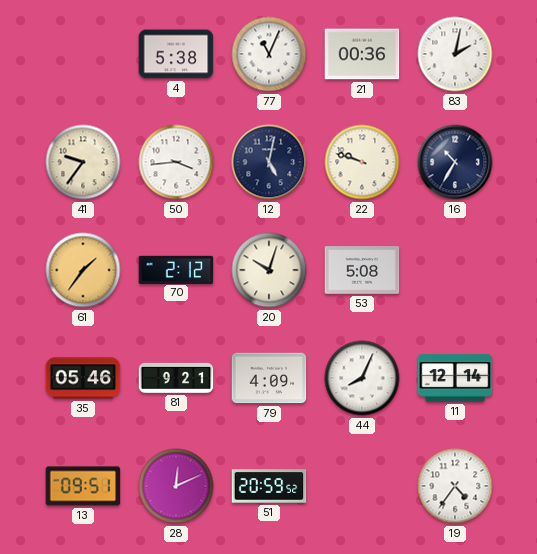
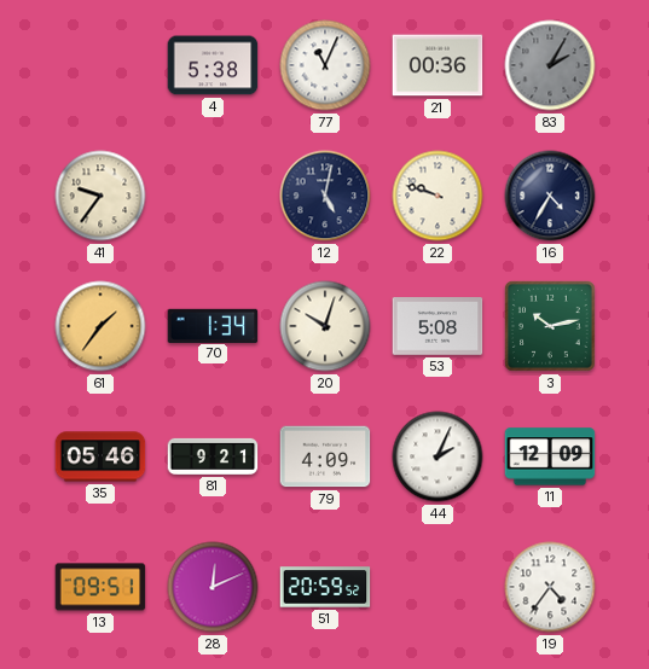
83: 2:02 -> 2:05 (550, 65)
83 dial: white -> grey (550, 65)
50: 3:44 -> none (176, 162)
16: 10:35 -> 4:35 (550, 196)
70: 2:12 -> 1:34 (213, 325)
3: none -> 10:13 (550, 326)
44: 8:04 -> 2:04 (438, 456)
11: 12:14 -> 12:09 (550, 456)
